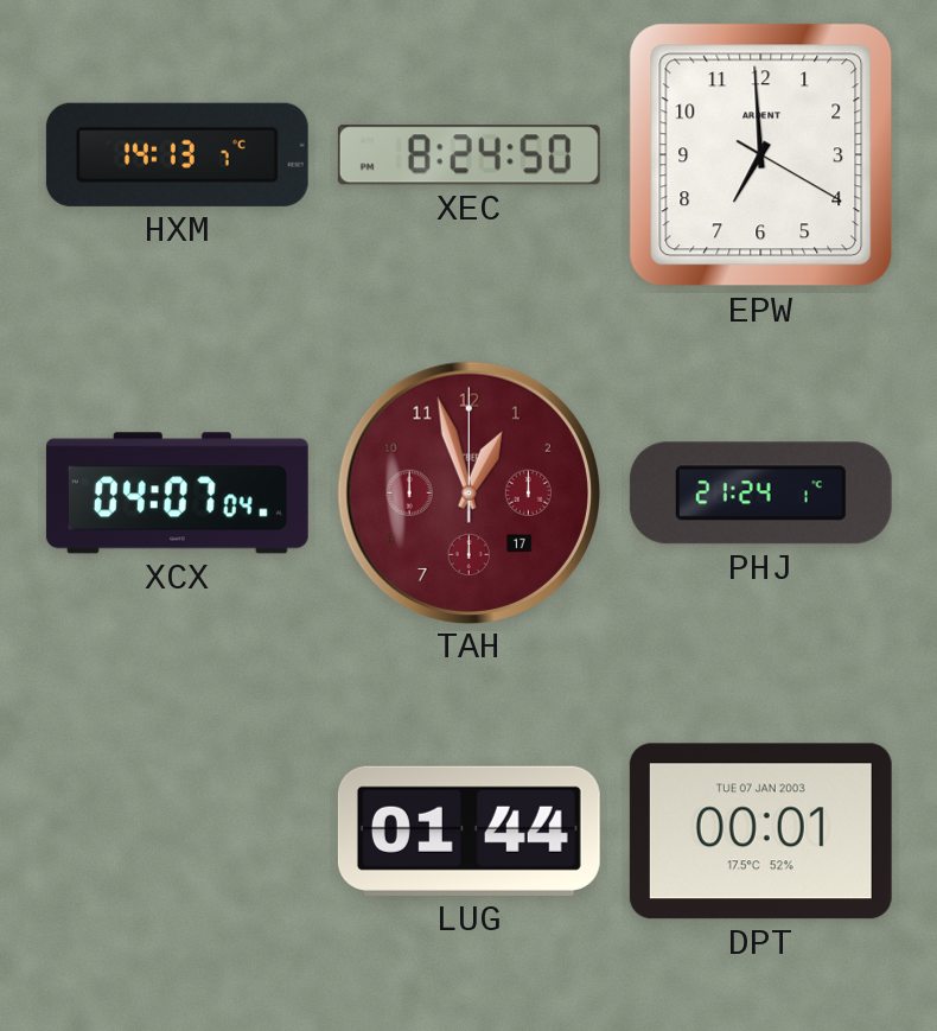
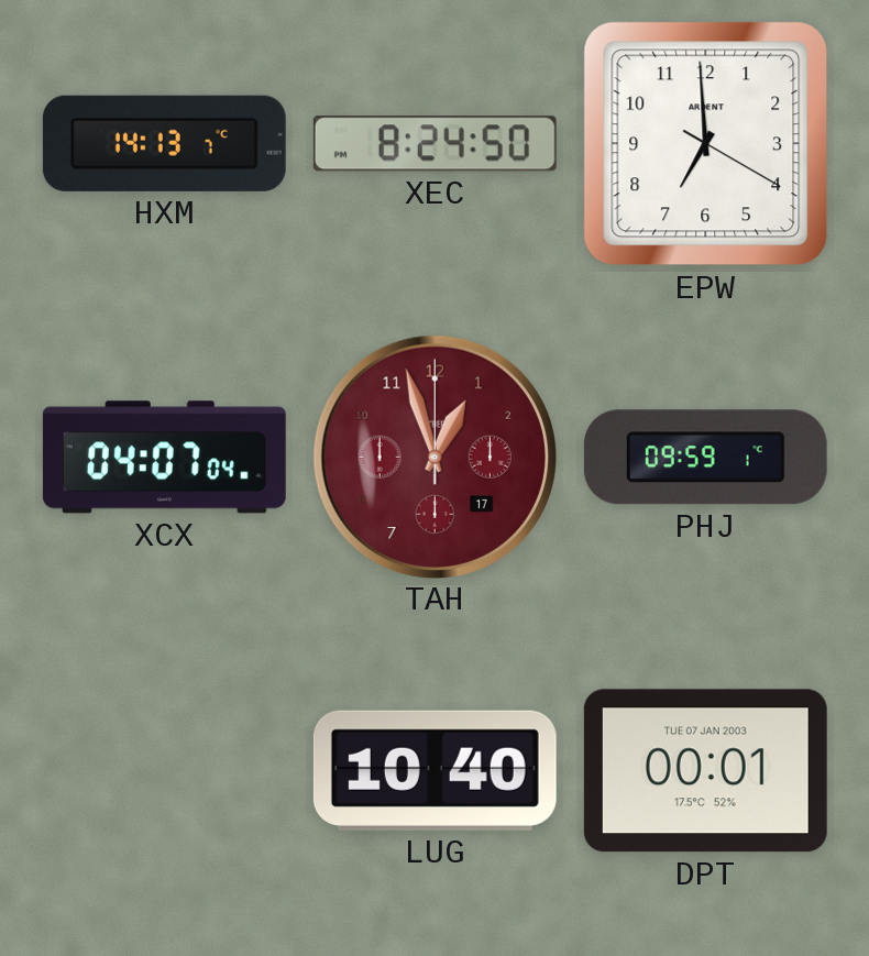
PHJ: 21:24 -> 09:59 (705, 458)
LUG: 01:44 -> 10:40 (435, 770)
